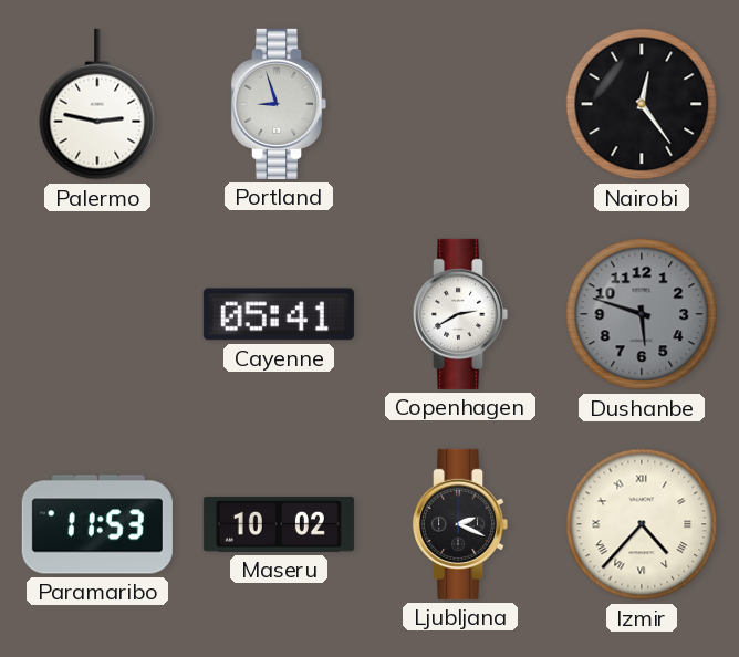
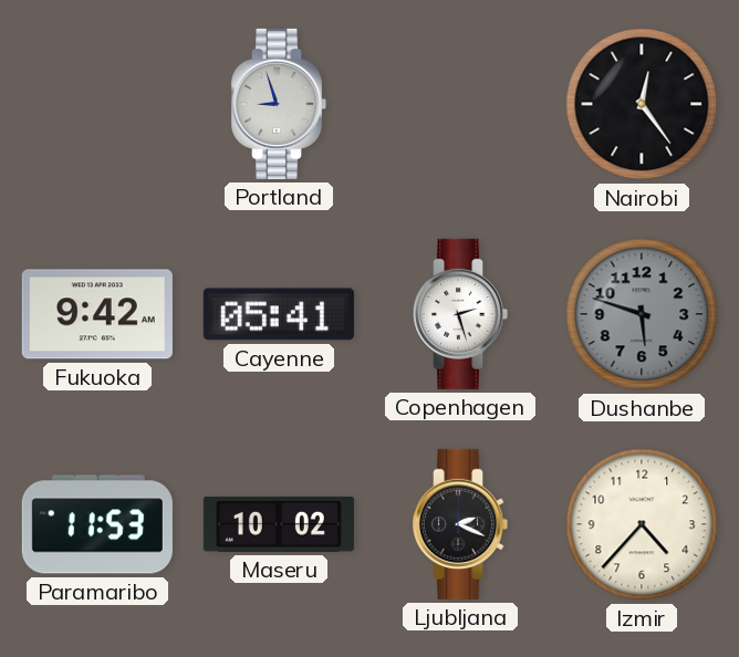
Palermo: 2:47 -> none (97, 104)
Fukuoka: none -> 9:42 (97, 314)
Copenhagen: 2:40 -> 2:27 (460, 314)
Izmir numerals: Roman -> Arabic (642, 524)
